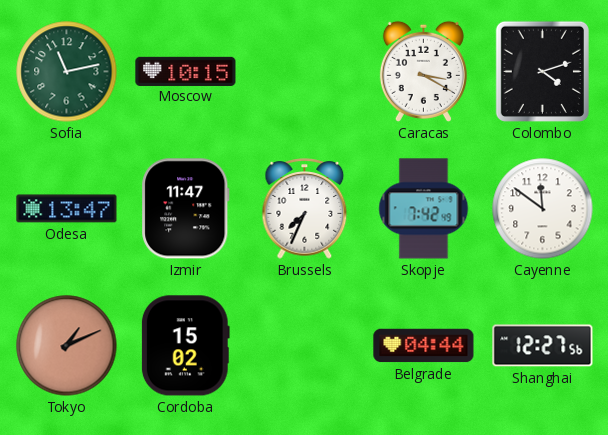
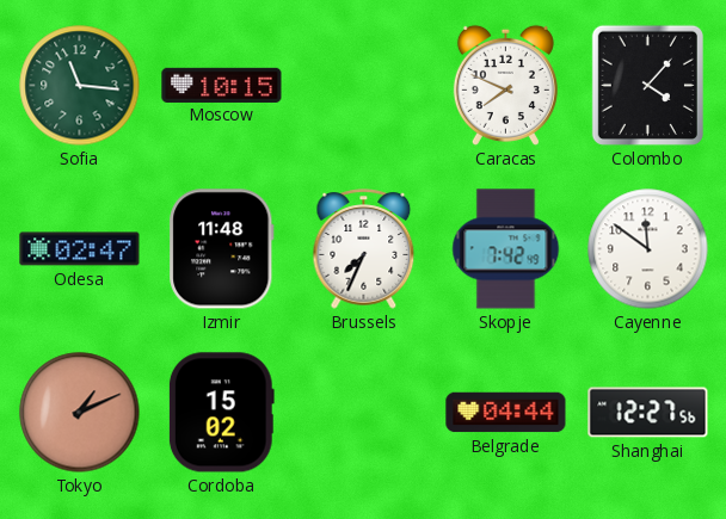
Sofia: 11:13 -> 11:16 (80, 86)
Caracas: 3:20 -> 7:49 (505, 85)
Colombo: 4:12 -> 4:07 (647, 85)
Odesa: 13:47 -> 02:47 (80, 249)
Izmir: 11:47 -> 11:48 (222, 249)
